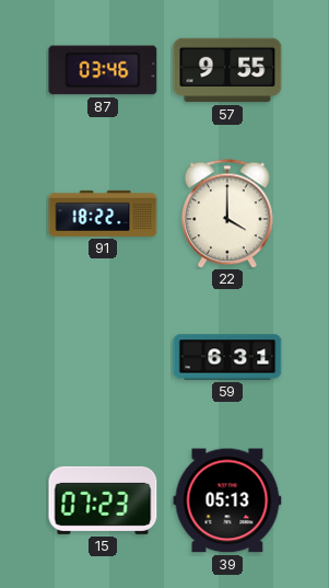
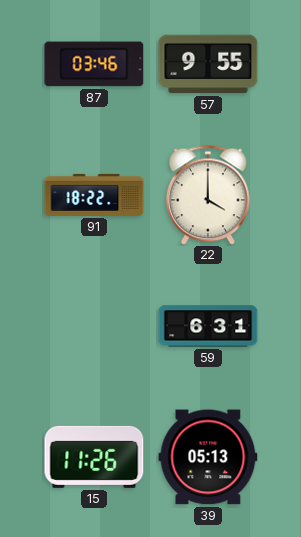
15: 07:23 -> 11:26 (94, 457)
